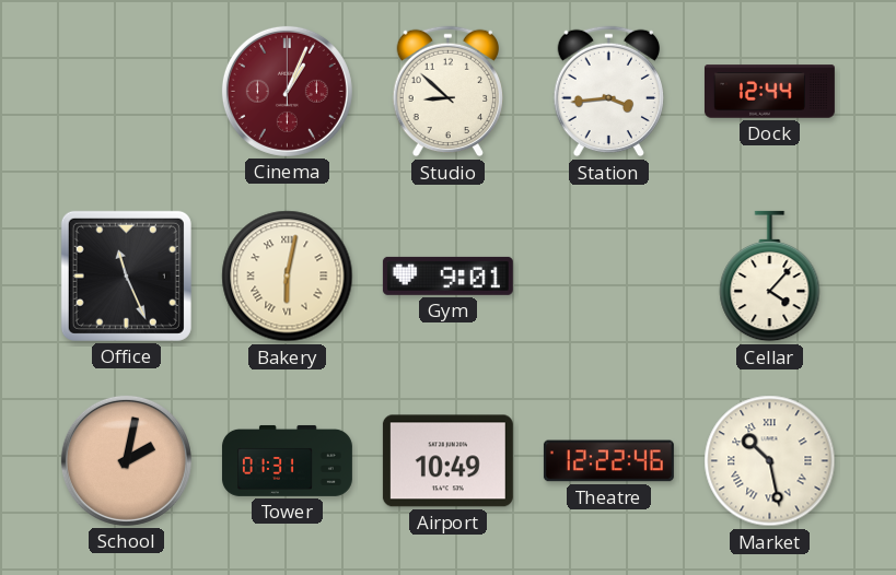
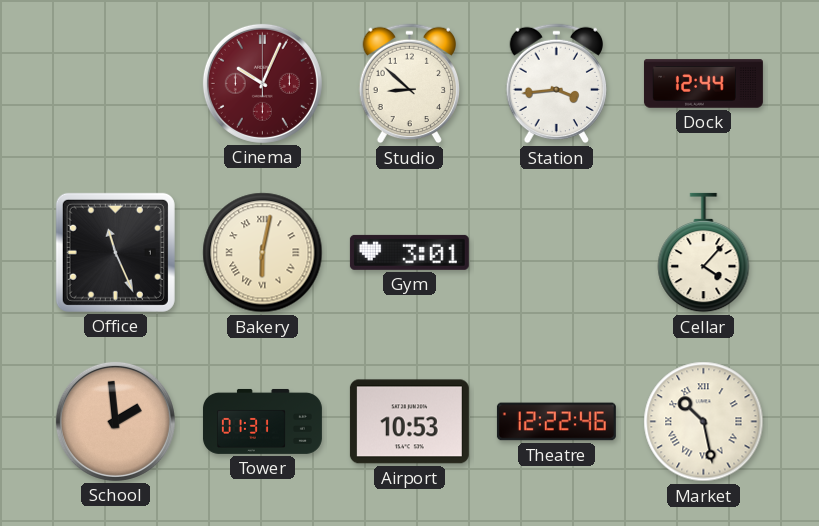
Cinema: 1:04 -> 10:04 (262, 83)
Gym: 9:01 -> 3:01 (409, 252)
School: 2:02 -> 1:59 (115, 421)
Airport: 10:49 -> 10:53 (409, 422)
